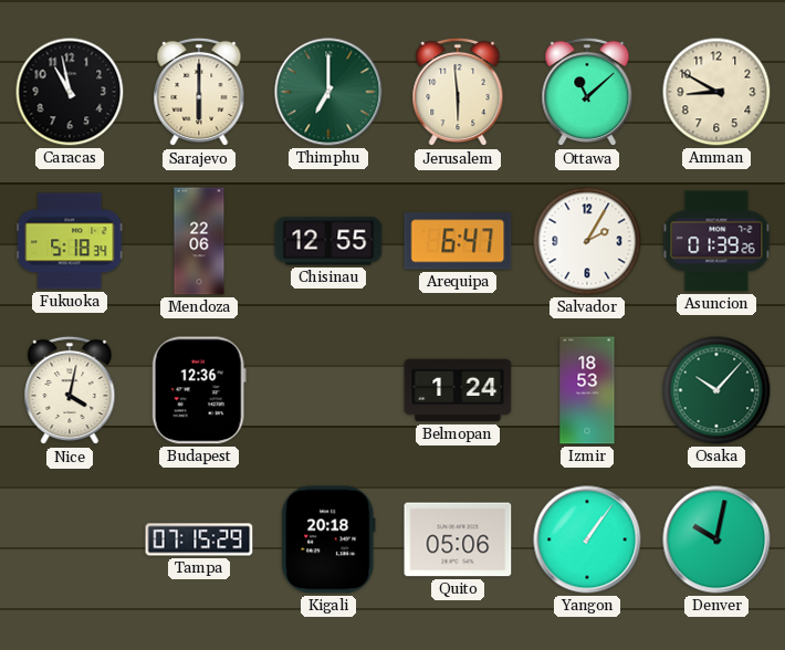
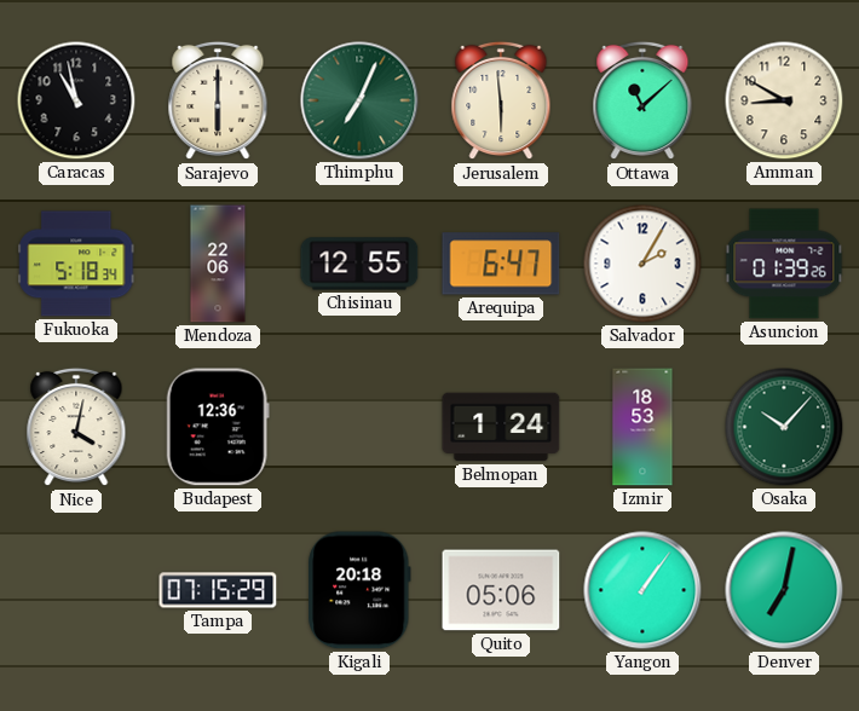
Thimphu: 7:00 -> 7:04 (359, 100)
Denver: 10:02 -> 7:02 (784, 590)
